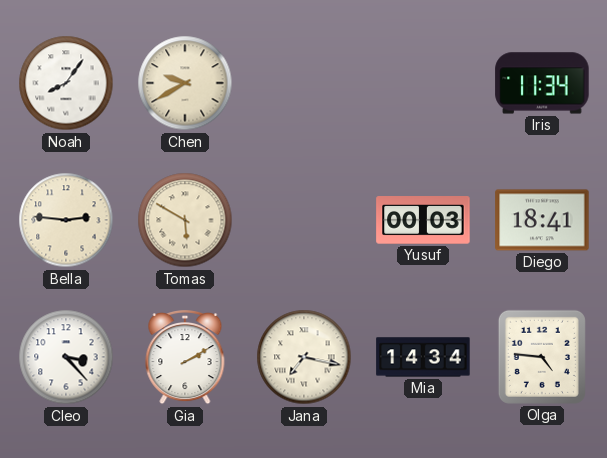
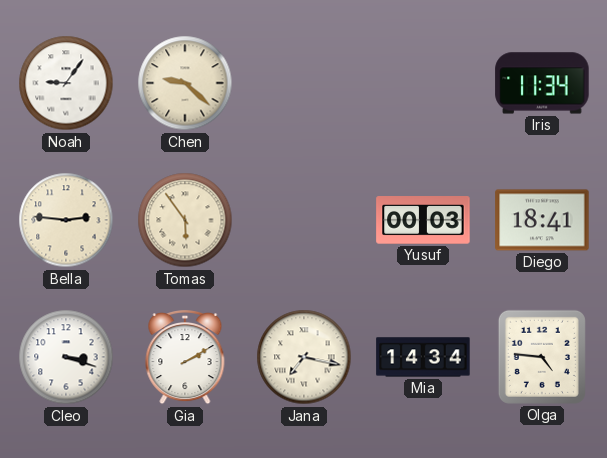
Noah: 8:06 -> 9:06 (66, 83)
Chen: 9:40 -> 9:22 (185, 83)
Tomas: 5:50 -> 5:54 (185, 220)
Cleo: 3:23 -> 3:18 (66, 357)
